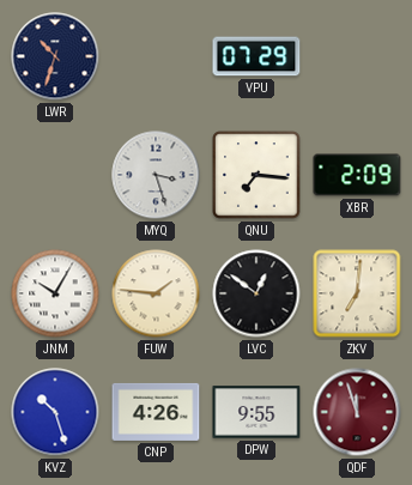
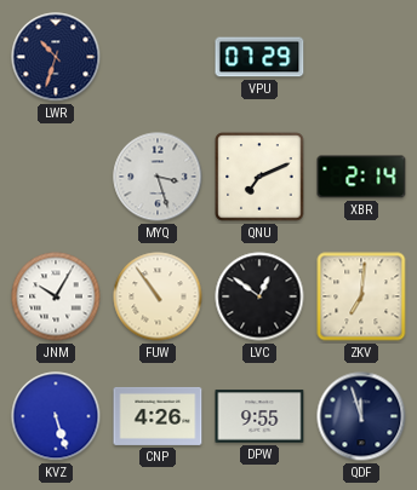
QNU: 7:16 -> 7:11 (259, 177)
XBR: 2:09 -> 2:14 (361, 177)
FUW: 1:46 -> 10:54 (158, 296)
KVZ: 10:27 -> 5:27 (56, 416)
QDF dial: burgundy -> navy (361, 416)
